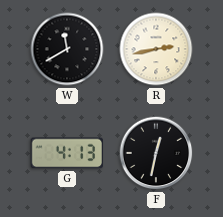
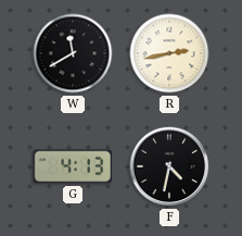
F: 12:32 -> 4:32 (169, 166)
